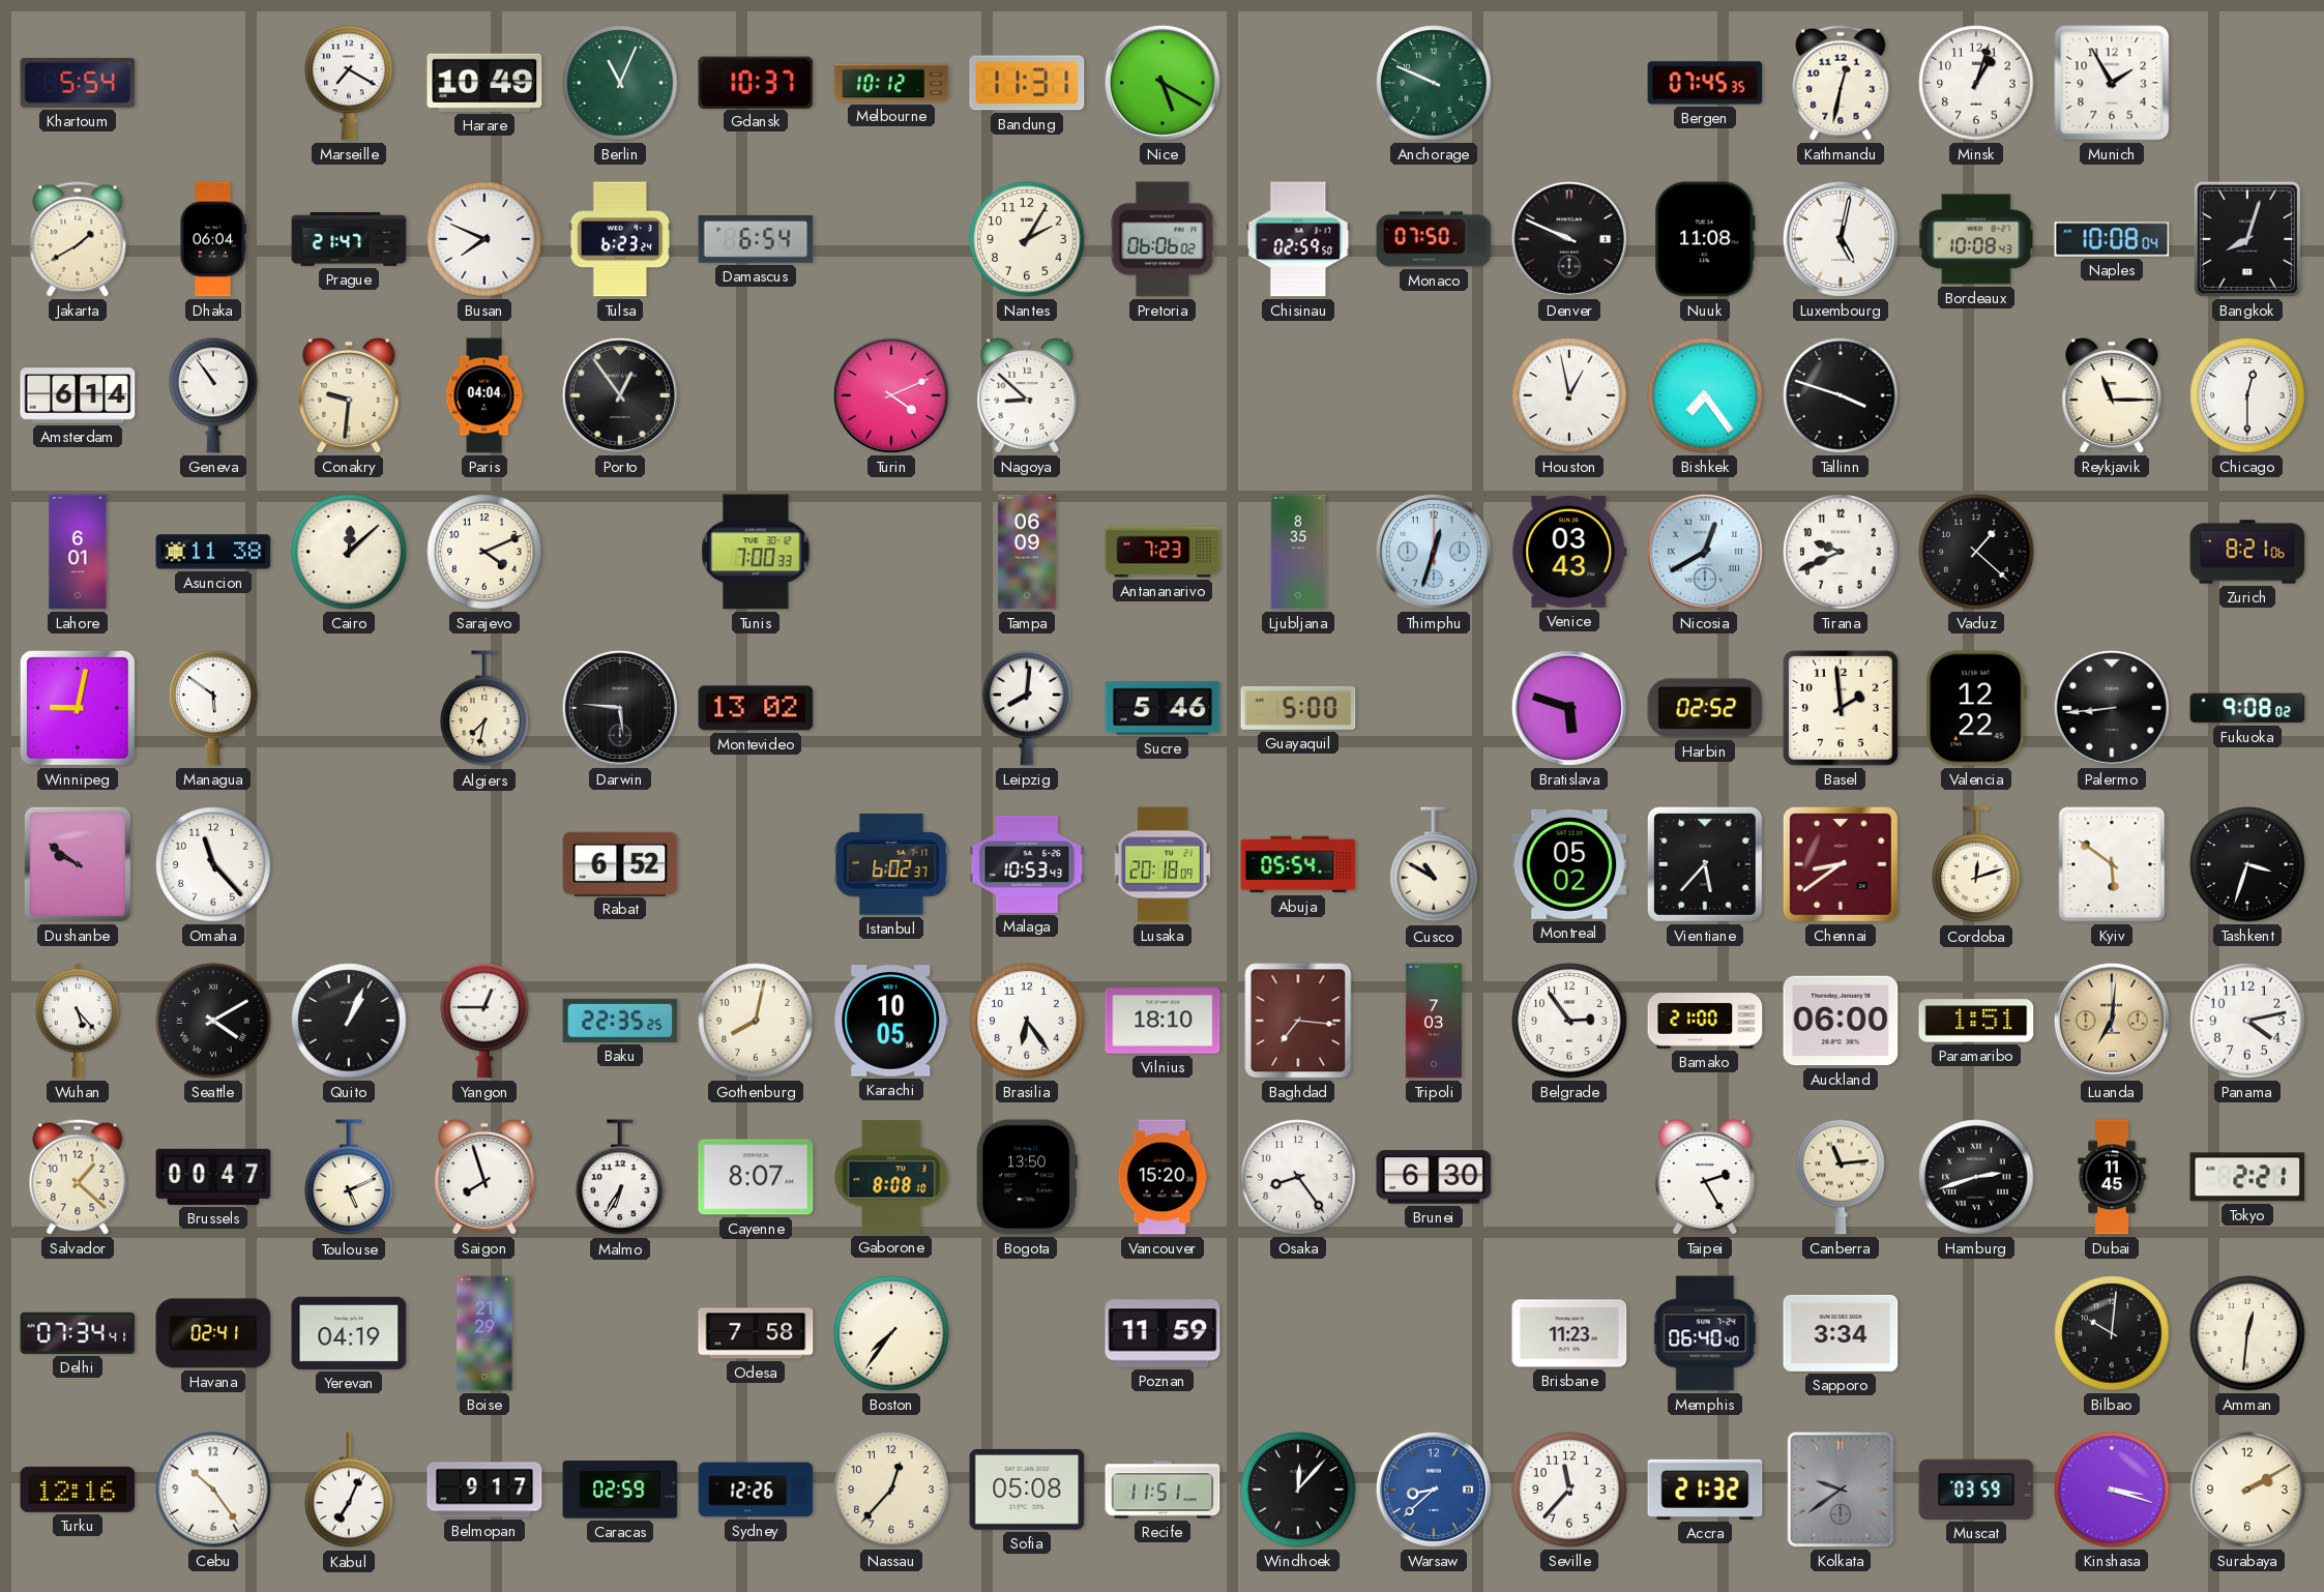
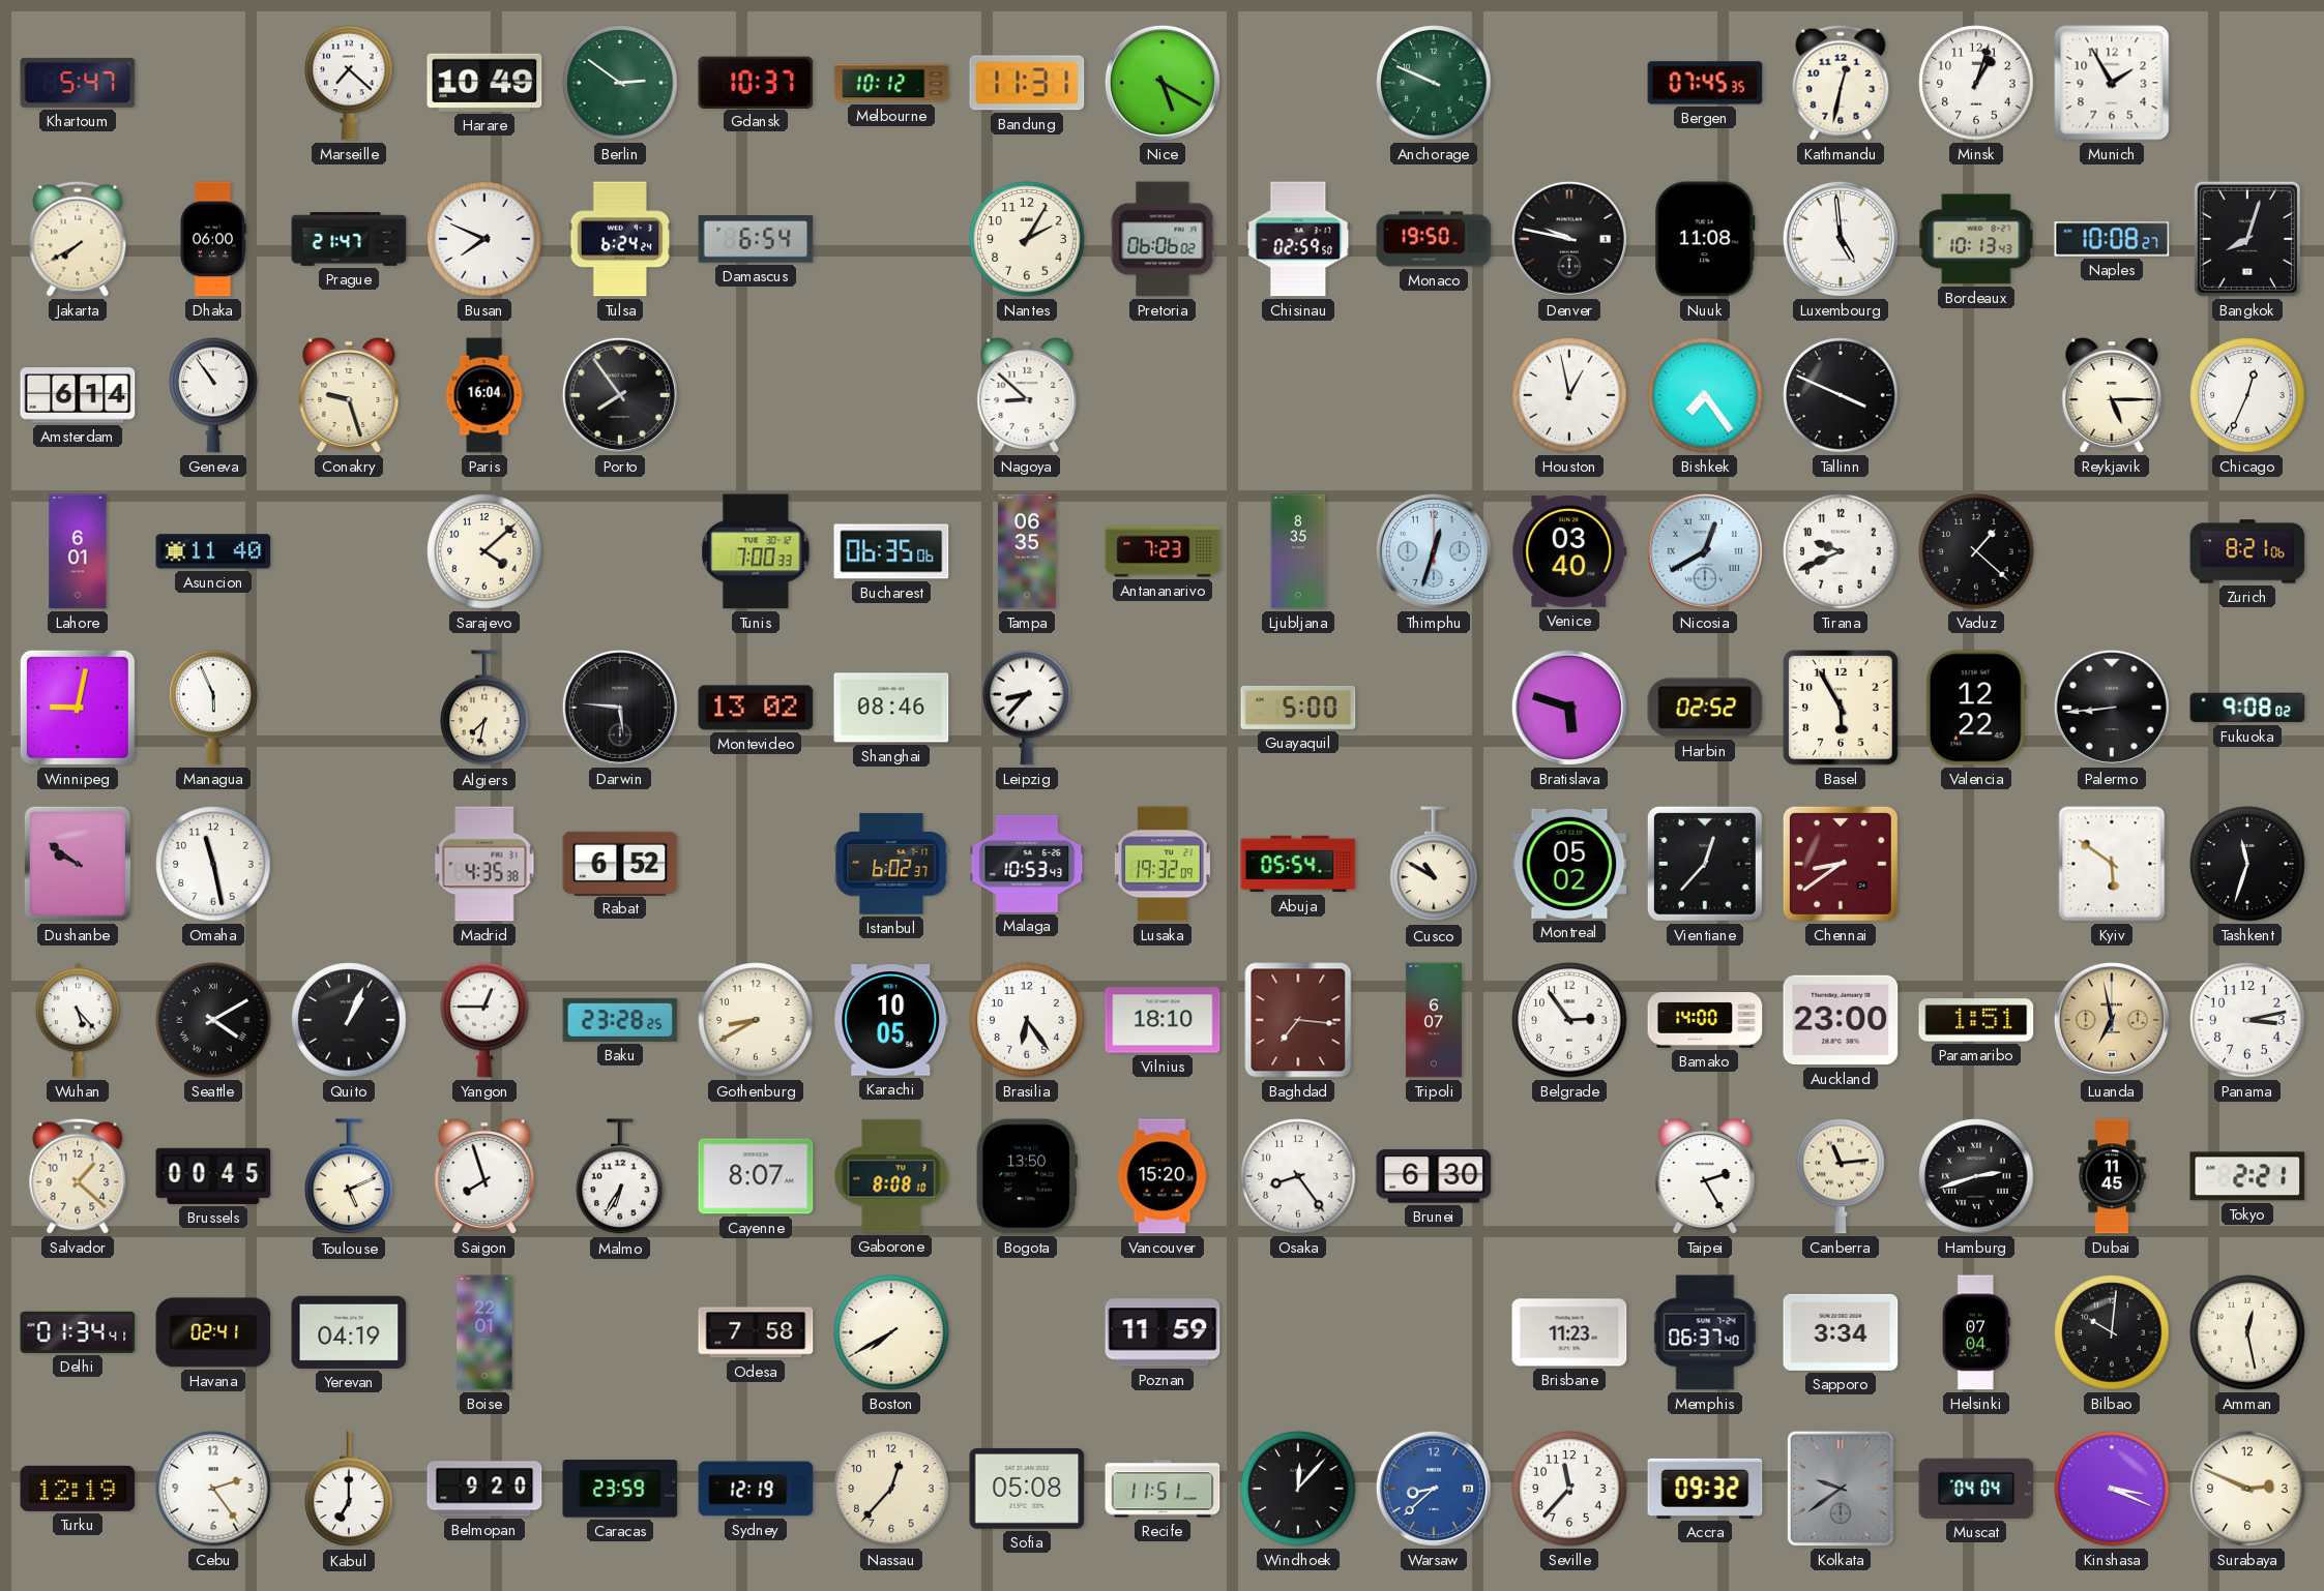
Khartoum: 5:54 -> 5:47 (78, 83)
Marseille: 7:20 -> 7:22 (349, 83)
Berlin: 11:04 -> 2:51 (620, 83)
Jakarta: 1:40 -> 7:40 (78, 239)
Dhaka: 06:04 -> 06:00 (213, 239)
Tulsa: 6:23 -> 6:24 (620, 239)
Monaco: 07:50 -> 19:50 (1434, 239)
Denver: 9:49 -> 9:47 (1569, 239)
Luxembourg: 5:02 -> 4:59 (1841, 239)
Bordeaux: 10:08 -> 10:13 (1976, 239)
Naples: 10:08:04 -> 10:08:27 (2112, 239)
Conakry: 9:31 -> 9:27 (349, 395)
Paris: 04:04 -> 16:04 (484, 395)
Porto: 12:54 -> 7:54 (620, 395)
Turin: 4:11 -> none (891, 395)
Tallinn: 3:48 -> 3:49 (1841, 395)
Reykjavik: 11:15 -> 5:15 (2112, 395)
Chicago: 12:30 -> 12:34 (2247, 395)
Asuncion: 11:38 -> 11:40 (213, 551)
Cairo: 12:08 -> none (349, 552)
Sarajevo: 4:11 -> 4:08 (484, 551)
Bucharest: none -> 06:35 (891, 551)
Tampa: 06:09 -> 06:35 (1027, 551)
Venice: 03:43 -> 03:40 (1569, 551)
Managua: 5:51 -> 5:56 (213, 708)
Shanghai: none -> 08:46 (891, 708)
Leipzig: 8:01 -> 8:37 (1027, 708)
Sucre: 5:46 -> none (1163, 708)
Basel: 1:59 -> 5:55 (1841, 708)
Omaha: 11:23 -> 11:28 (213, 864)
Madrid: none -> 4:35 (484, 864)
Lusaka: 20:18 -> 19:32 (1163, 864)
Vientiane: 5:37 -> 12:37 (1705, 864)
Cordoba: 12:12 -> none (1976, 865)
Tashkent: 3:33 -> 11:33 (2247, 864)
Baku: 22:35 -> 23:28 (620, 1020)
Gothenburg: 8:02 -> 8:40 (756, 1020)
Tripoli: 7:03 -> 6:07 (1434, 1020)
Bamako: 21:00 -> 14:00 (1705, 1020)
Auckland: 06:00 -> 23:00 (1841, 1020)
Luanda: 7:01 -> 6:58 (2112, 1020)
Panama: 4:13 -> 3:13 (2247, 1020)
Brussels: 00:47 -> 00:45 (213, 1176)
Delhi: 07:34 -> 01:34 (78, 1332)
Boise: 21:29 -> 22:01 (484, 1332)
Boston: 7:36 -> 7:40 (891, 1332)
Memphis: 06:40 -> 06:37 (1705, 1332)
Helsinki: none -> 07:04 (1976, 1332)
Amman: 12:31 -> 12:28 (2247, 1332)
Turku: 12:16 -> 12:19 (78, 1489)
Cebu: 10:24 -> 2:24 (213, 1489)
Kabul: 7:04 -> 7:00 (349, 1490)
Belmopan: 9:17 -> 9:20 (484, 1489)
Caracas: 02:59 -> 23:59 (620, 1489)
Sydney: 12:26 -> 12:19 (756, 1489)
Accra: 21:32 -> 09:32 (1705, 1489)
Muscat: 03:59 -> 04:04 (1976, 1489)
Kinshasa: 3:18 -> 3:19 (2112, 1489)
Surabaya: 2:10 -> 2:49 (2247, 1489)
